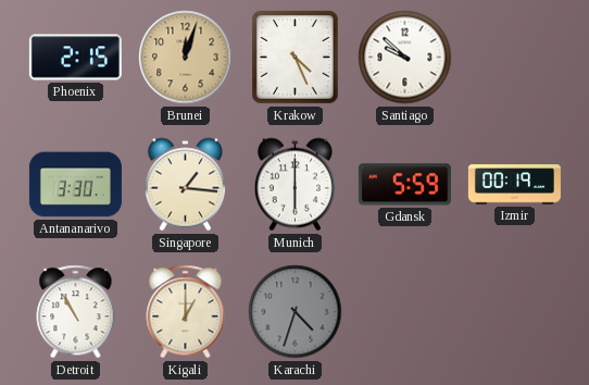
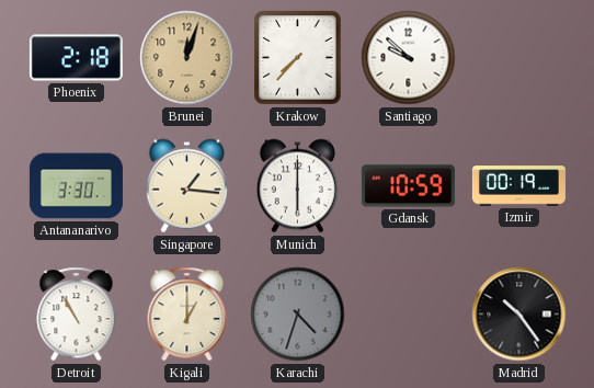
Phoenix: 2:15 -> 2:18 (76, 58)
Krakow: 4:26 -> 7:37 (298, 58)
Gdansk: 5:59 -> 10:59 (408, 186)
Madrid: none -> 10:24 (519, 315)
